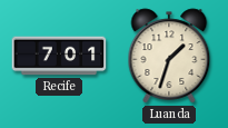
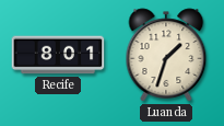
Recife: 7:01 -> 8:01 (58, 55)
